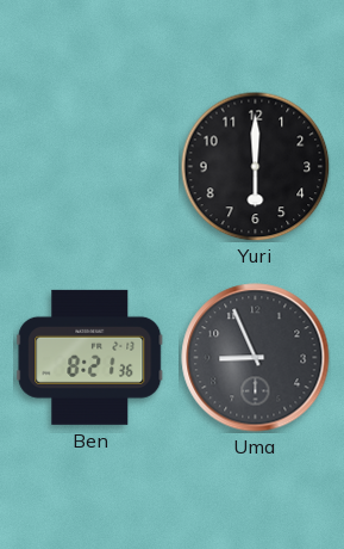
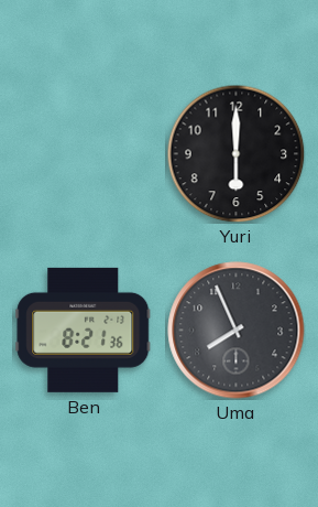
Uma: 8:56 -> 7:56 (237, 331)
